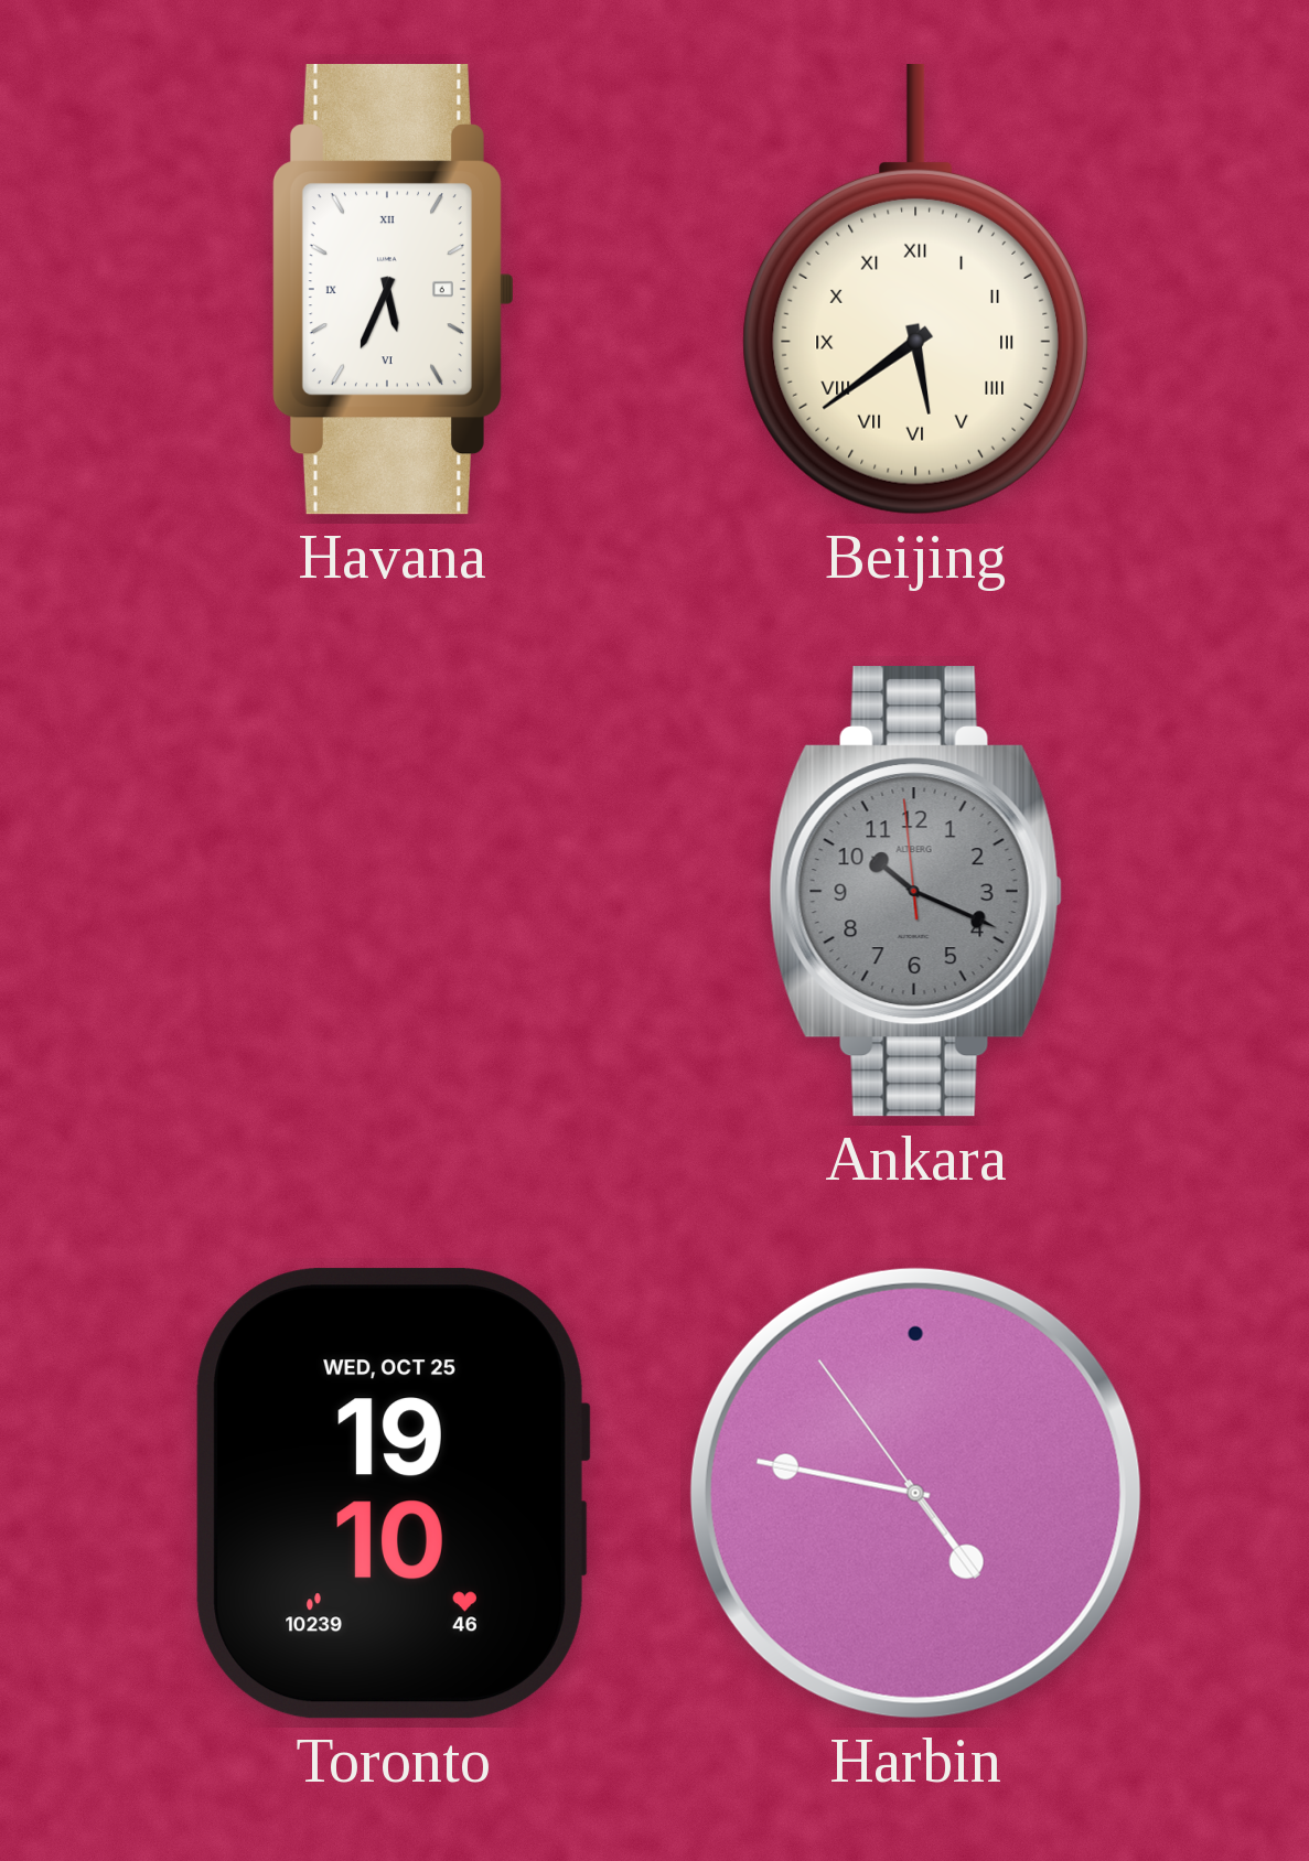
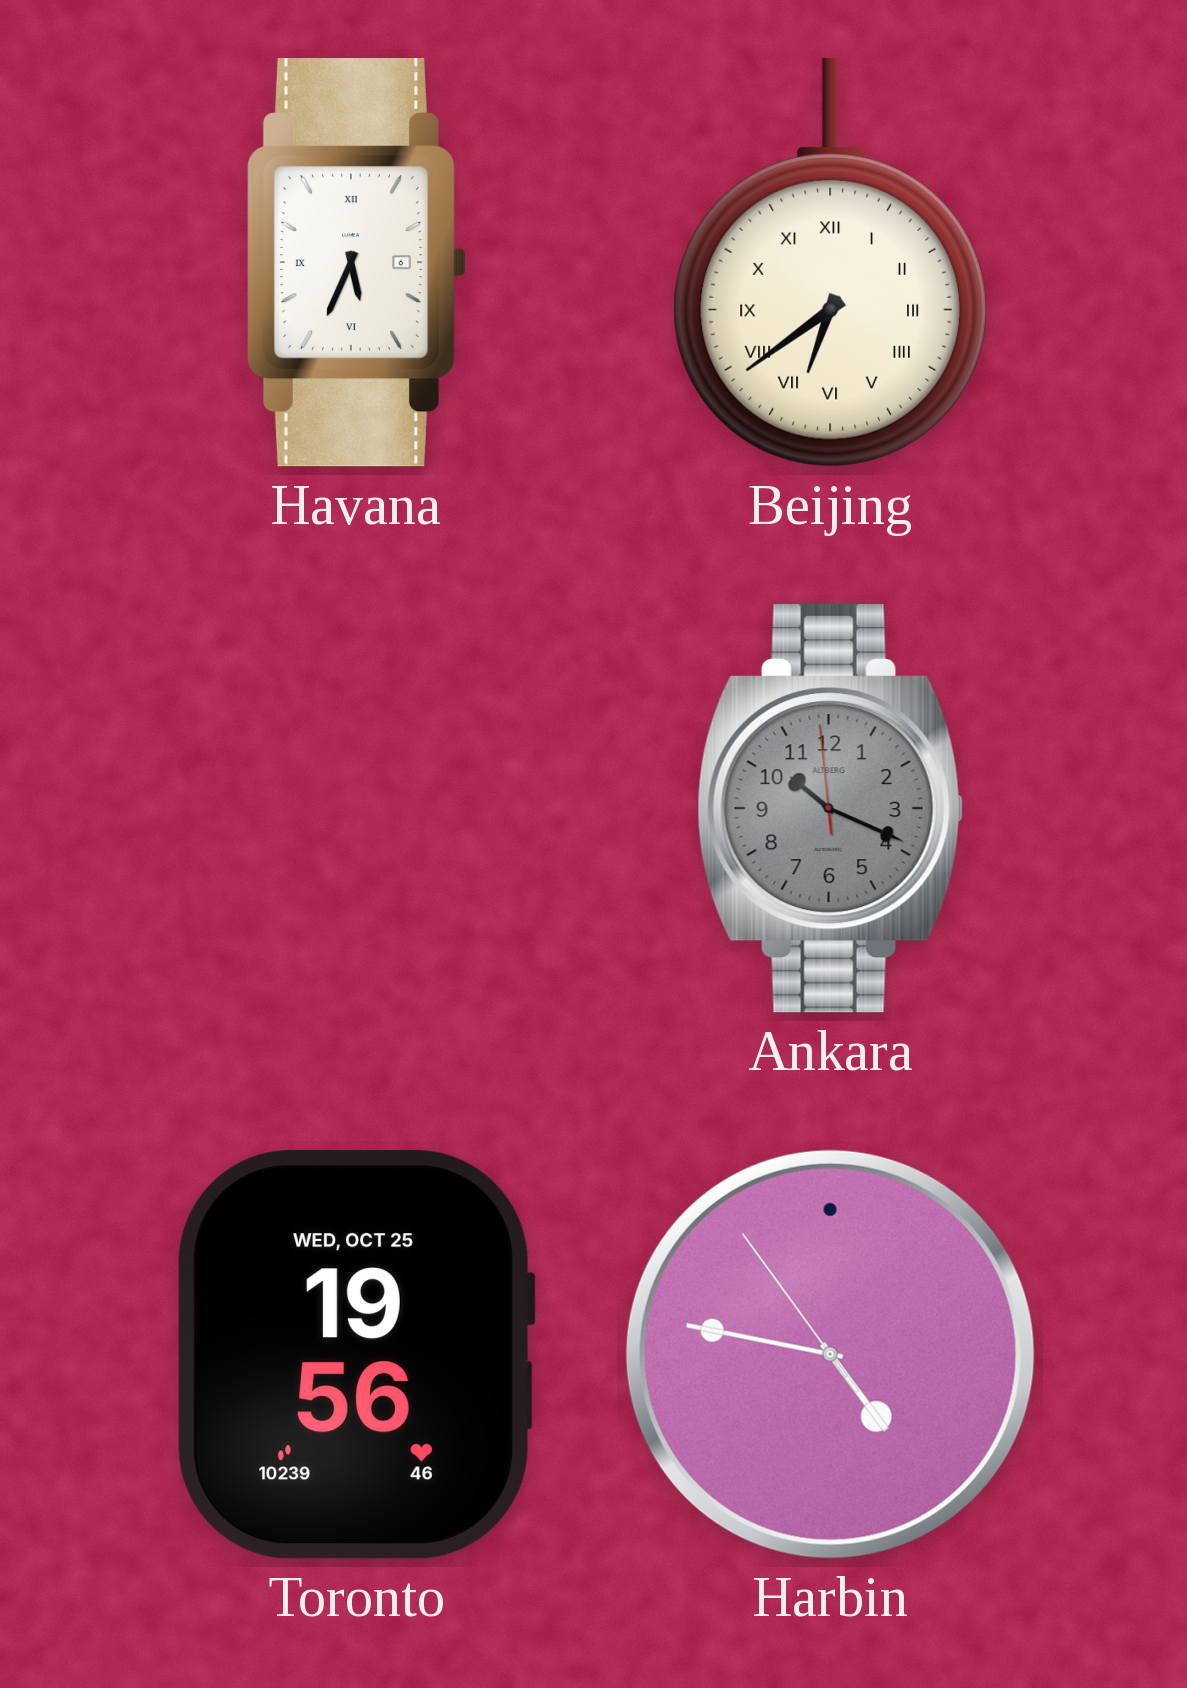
Beijing: 5:39 -> 6:39 (830, 263)
Toronto: 19:10 -> 19:56 (356, 1355)
